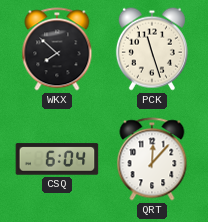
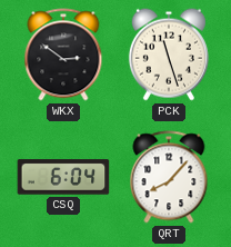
WKX: 7:52 -> 2:51 (63, 55)
QRT: 12:07 -> 8:07 (169, 177)
